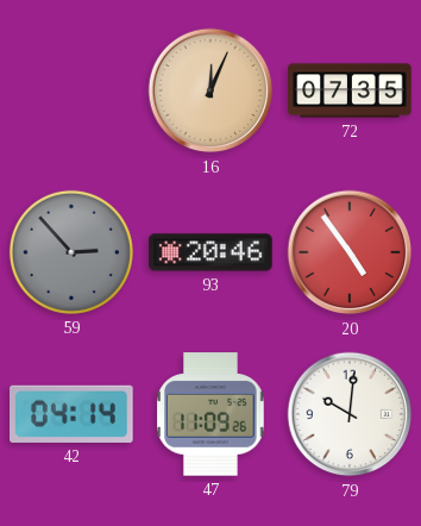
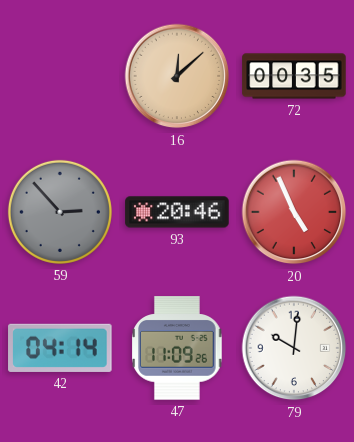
16: 12:04 -> 12:08 (177, 76)
72: 07:35 -> 00:35 (294, 76)
20: 4:54 -> 4:56 (294, 212)
